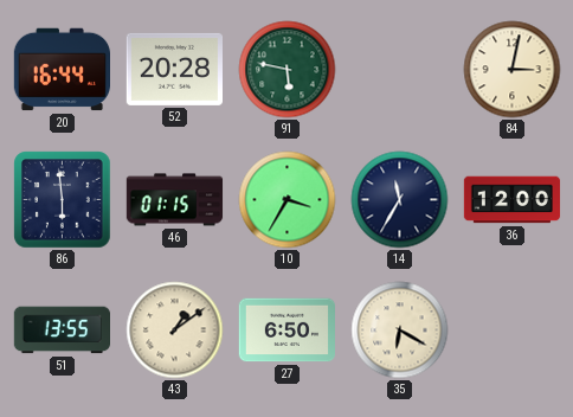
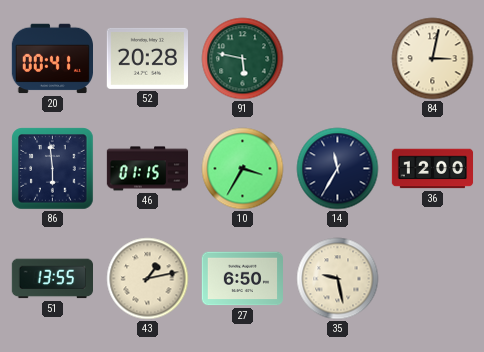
20: 16:44 -> 00:41 (52, 59)
43: 1:09 -> 1:13 (148, 279)
35: 6:20 -> 9:28 (338, 279)
